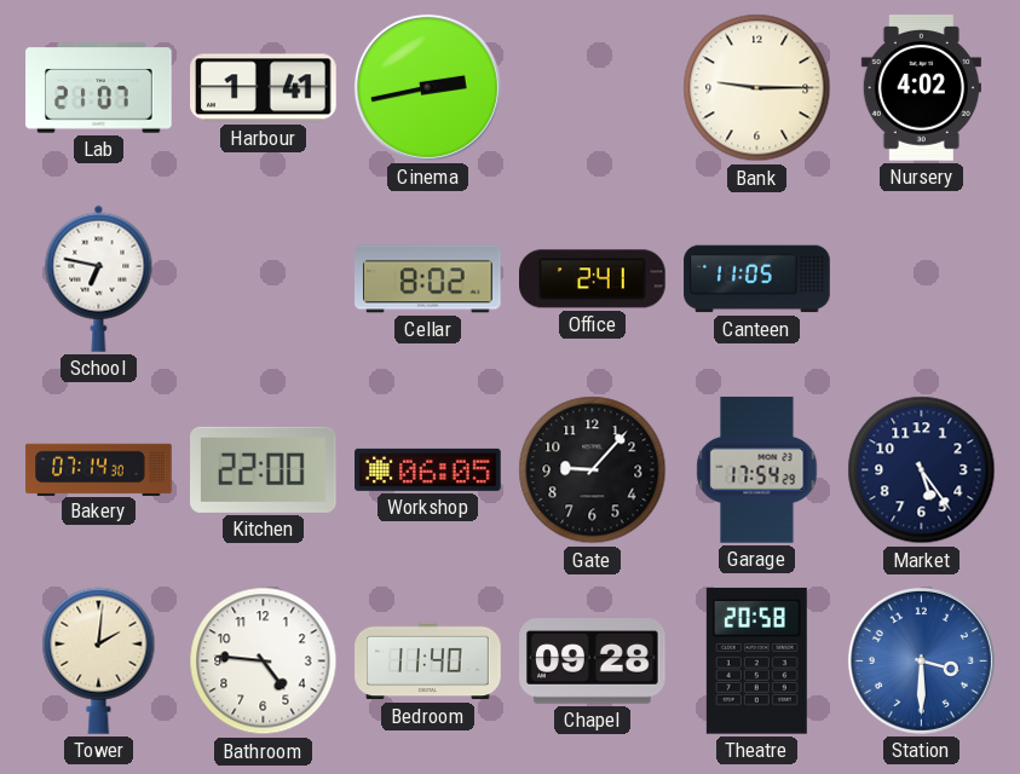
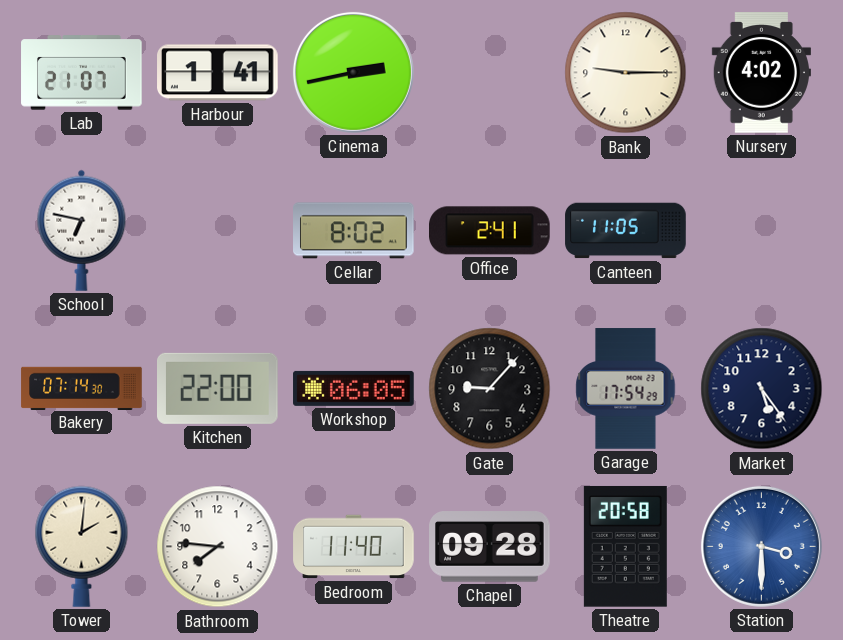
Bathroom: 4:46 -> 7:46 (218, 547)
